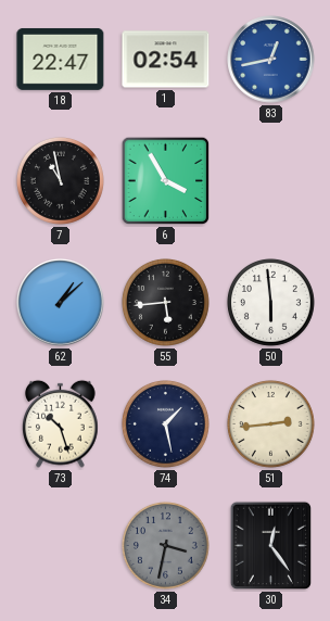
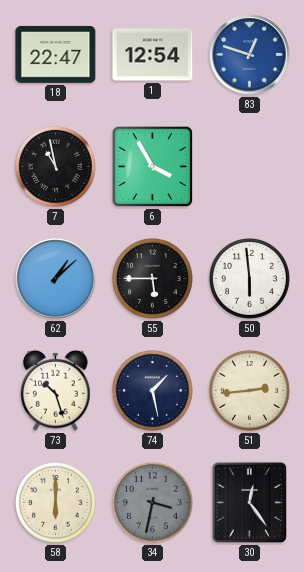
1: 02:54 -> 12:54 (153, 55)
83: 12:43 -> 12:48 (250, 55)
55: 5:44 -> 5:45 (152, 278)
58: none -> 6:00 (55, 502)
